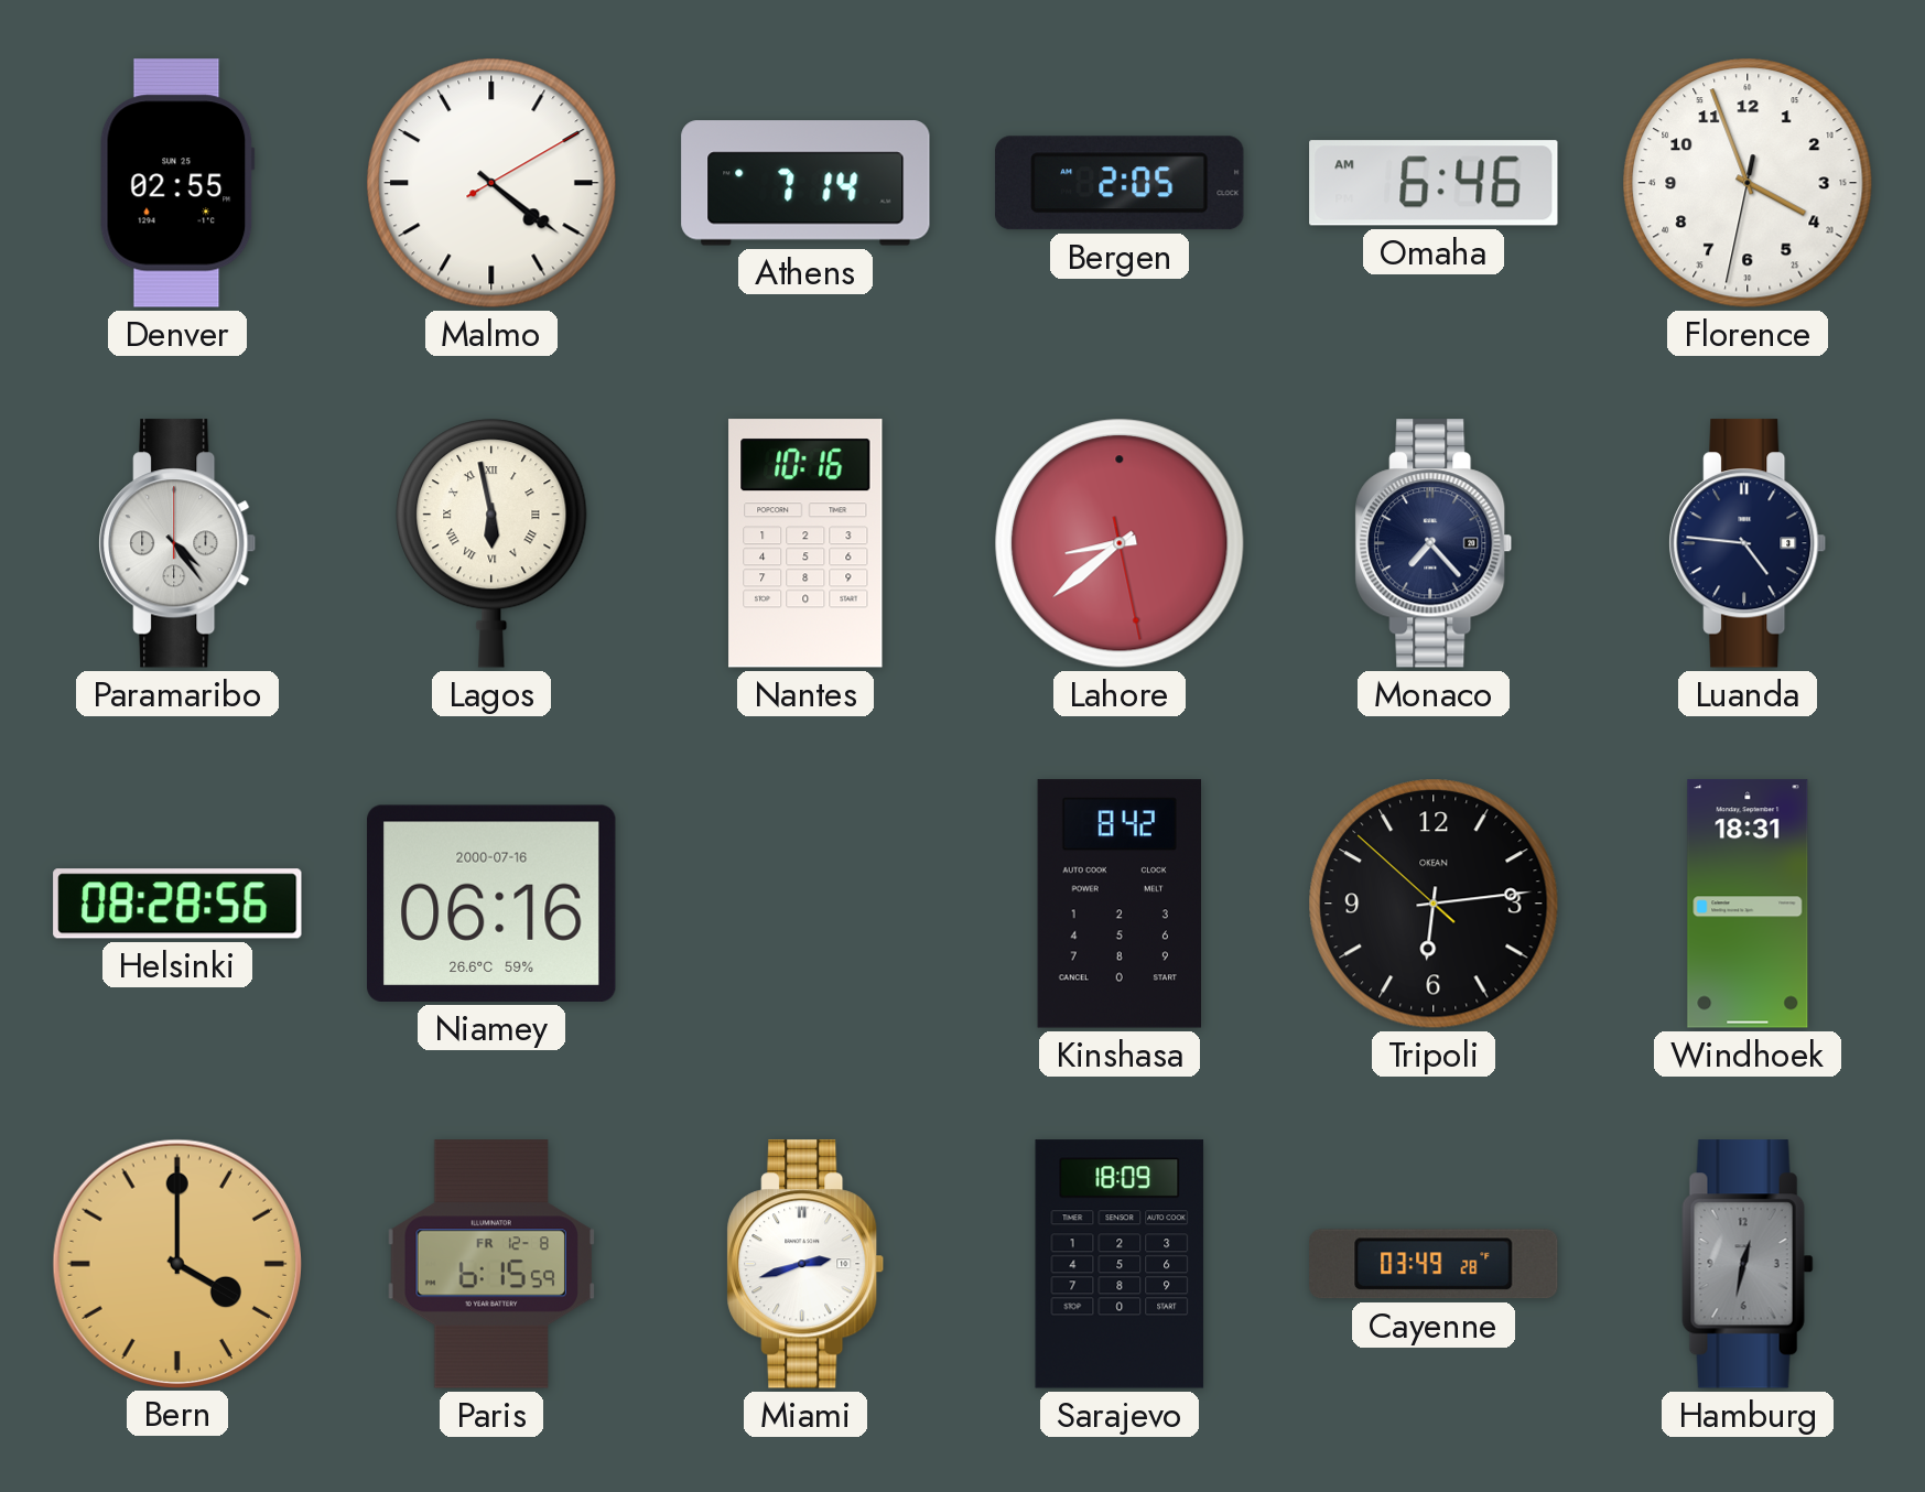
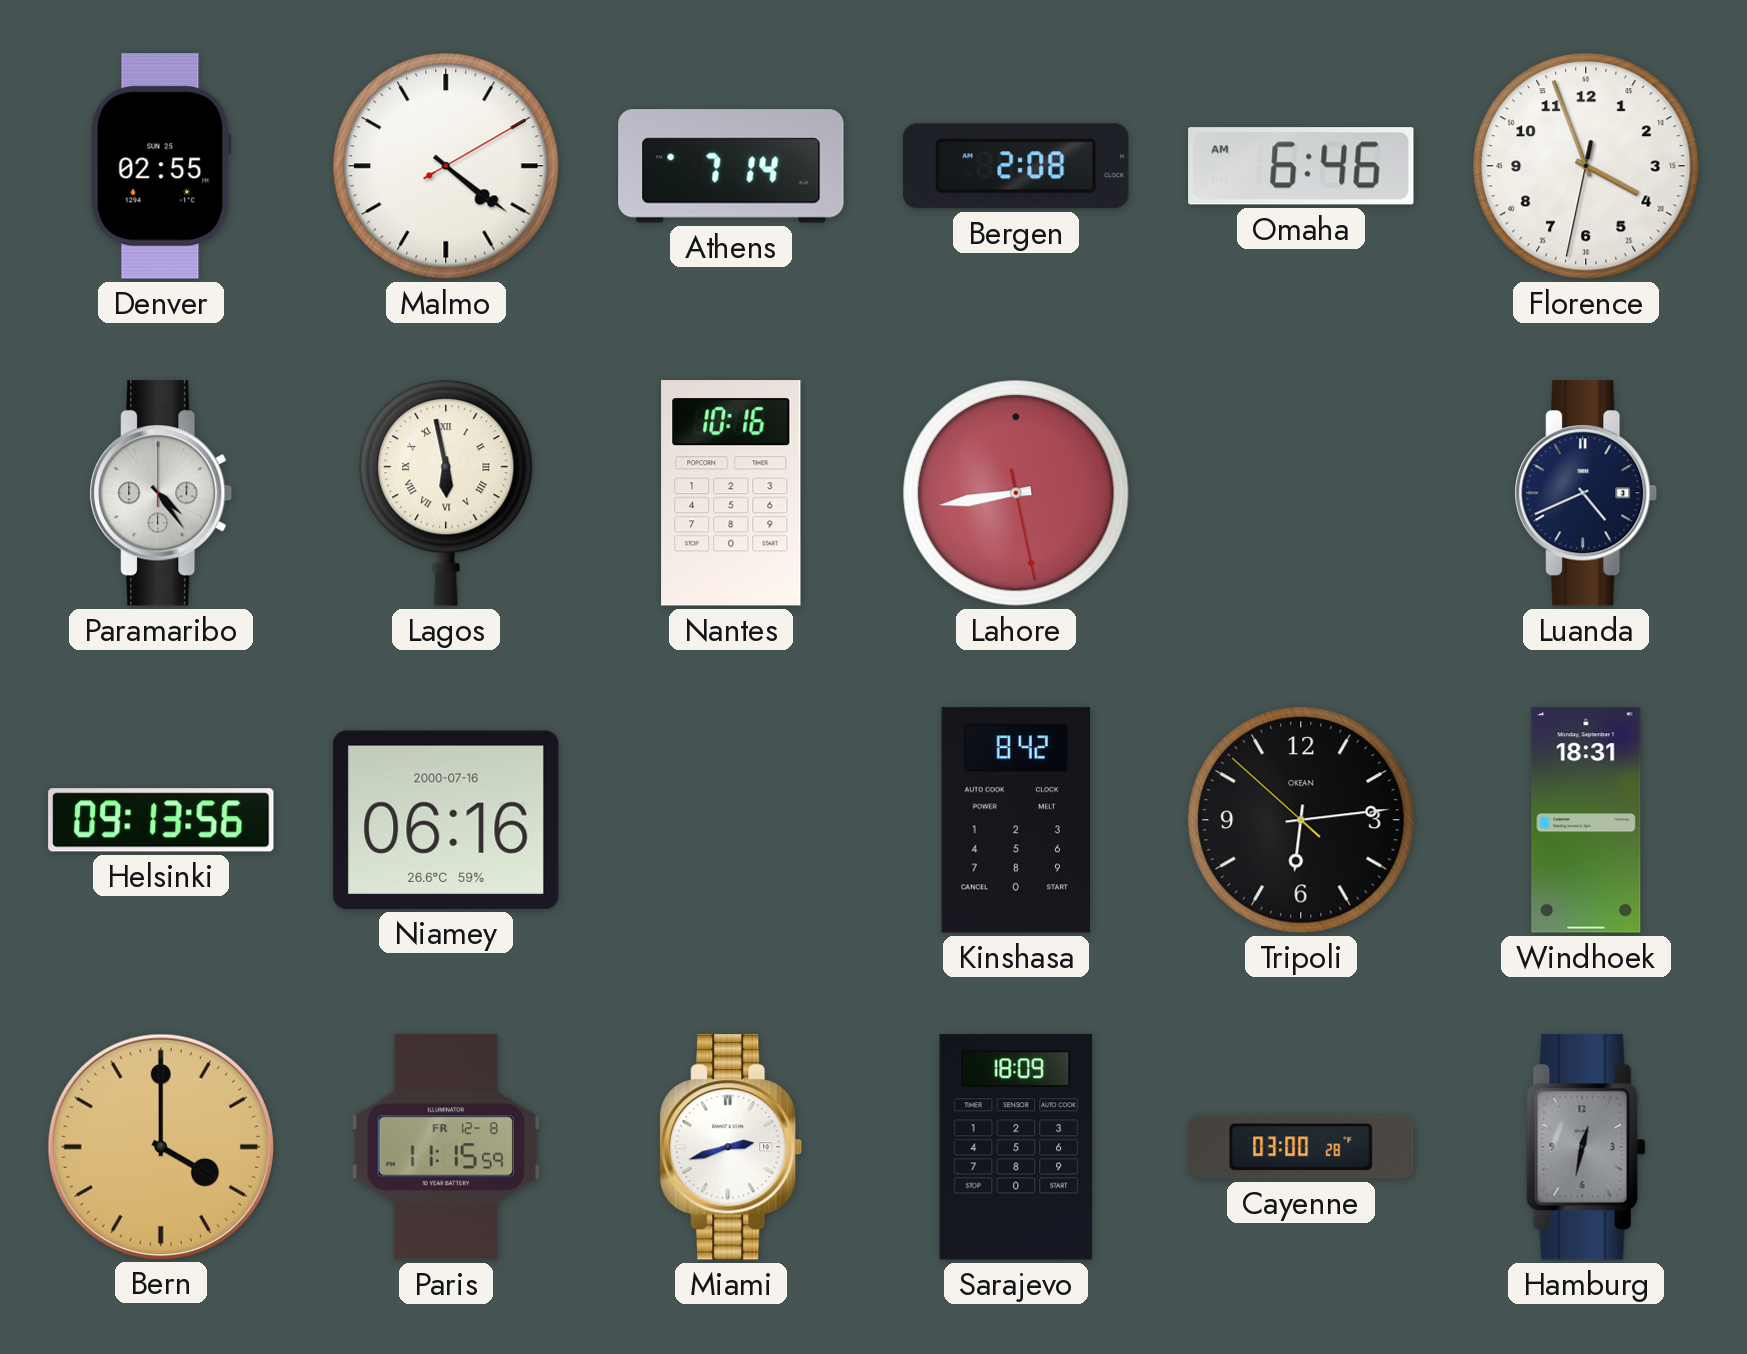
Bergen: 2:05 -> 2:08 (1016, 166)
Lahore: 8:38 -> 8:43 (1016, 493)
Monaco: 7:23 -> none (1434, 543)
Luanda: 4:46 -> 4:41 (1586, 493)
Helsinki: 08:28 -> 09:13 (161, 820)
Paris: 6:15 -> 11:15 (446, 1147)
Cayenne: 03:49 -> 03:00 (1301, 1147)
